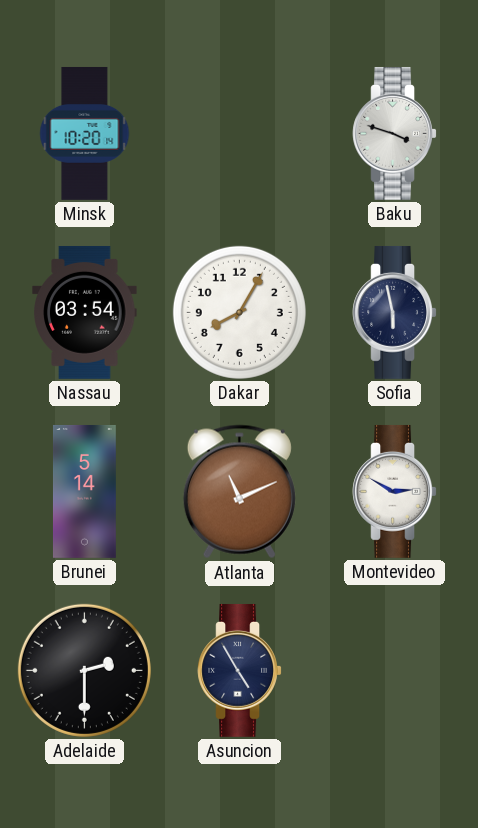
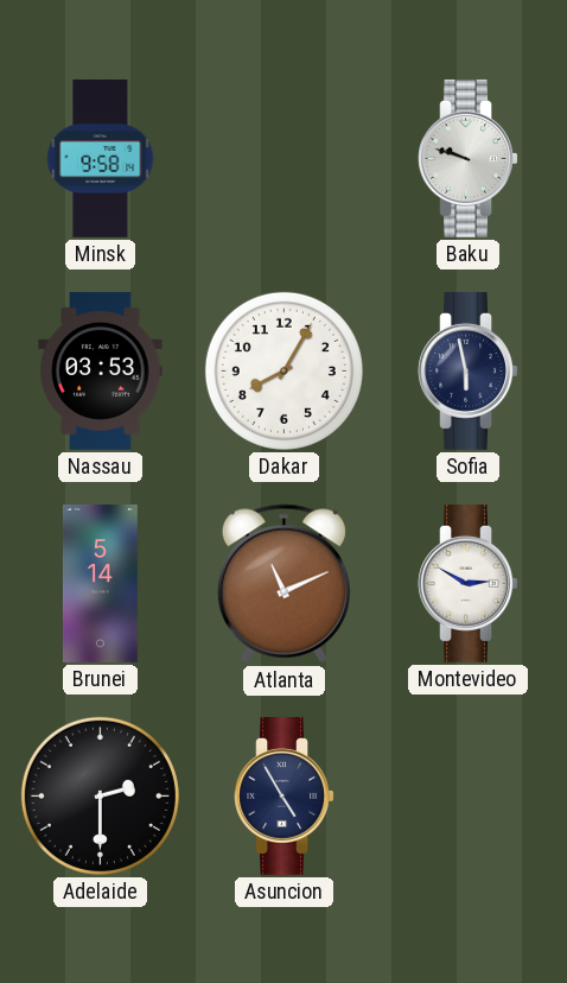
Minsk: 10:20 -> 9:58 (101, 158)
Baku: 3:48 -> 9:48 (467, 158)
Nassau: 03:54 -> 03:53 (101, 370)
